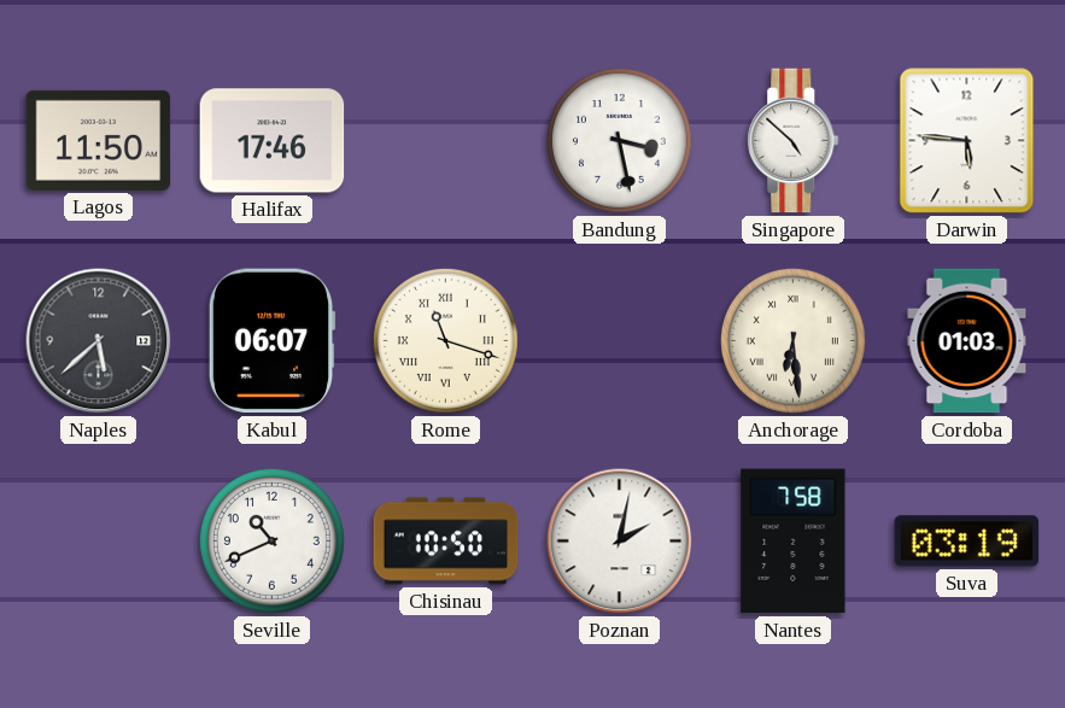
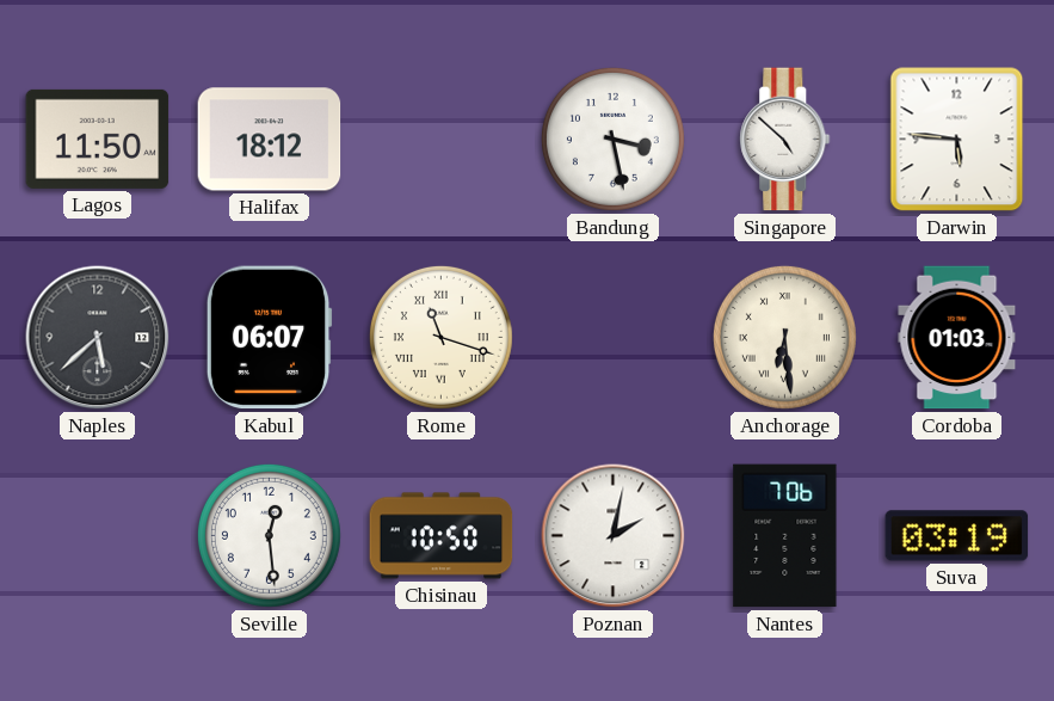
Halifax: 17:46 -> 18:12 (270, 140)
Seville: 10:41 -> 12:29 (269, 535)
Nantes: 7:58 -> 7:06 (785, 536)
